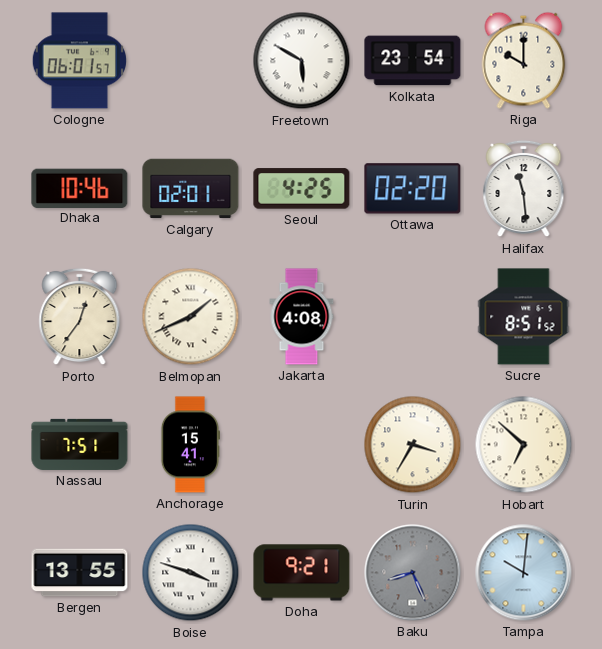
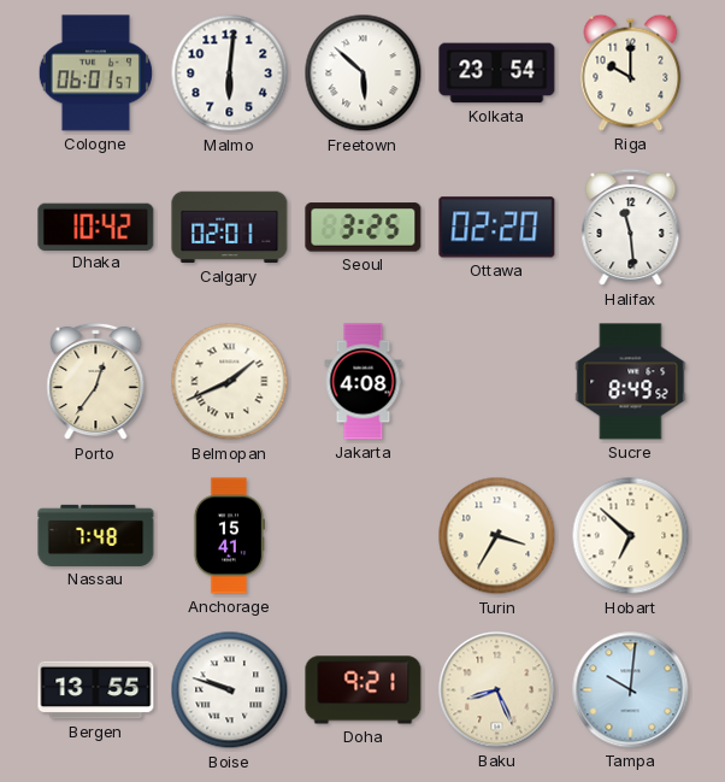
Malmo: none -> 6:01 (230, 74)
Freetown: 5:50 -> 5:52 (364, 74)
Dhaka: 10:46 -> 10:42 (96, 227)
Seoul: 4:25 -> 3:25 (364, 228)
Sucre: 8:51 -> 8:49 (631, 382)
Nassau: 7:51 -> 7:48 (96, 535)
Boise: 3:48 -> 9:48 (230, 690)
Baku dial: grey -> cream (497, 690)
